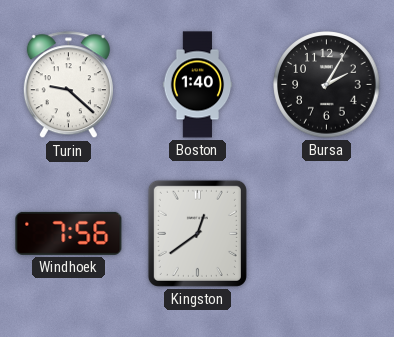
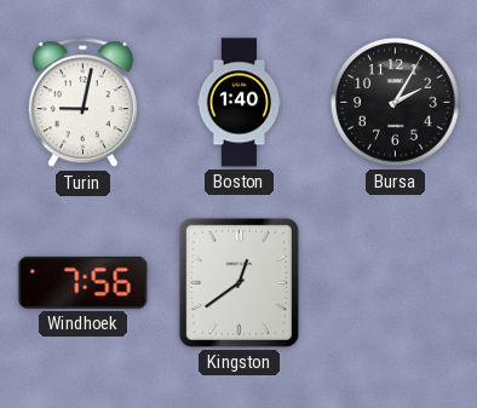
Turin: 9:22 -> 9:02 (82, 103)
